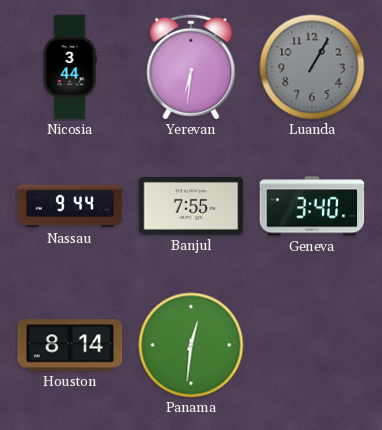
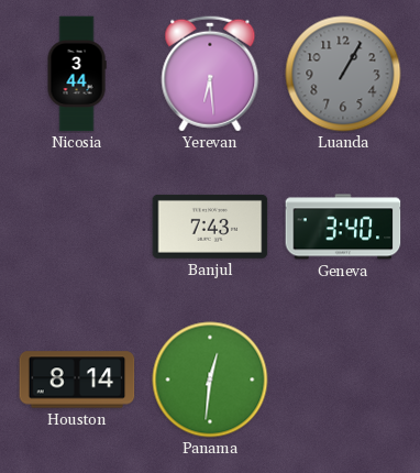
Yerevan: 6:31 -> 6:29 (210, 74)
Nassau: 9:44 -> none (70, 206)
Banjul: 7:55 -> 7:43 (210, 227)
